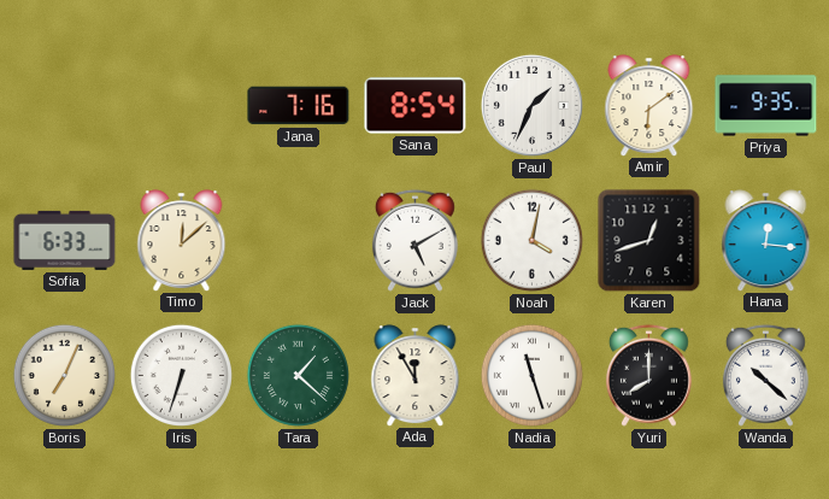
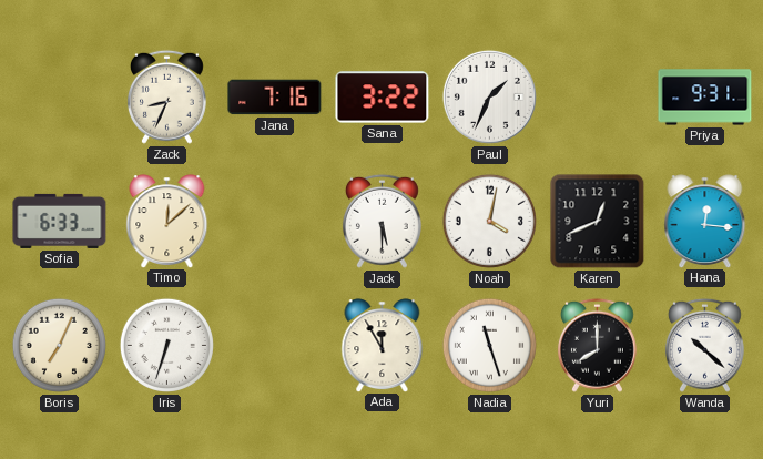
Zack: none -> 8:34 (166, 96)
Sana: 8:54 -> 3:22 (383, 98)
Amir: 6:09 -> none (649, 105)
Priya: 9:35 -> 9:31 (705, 98)
Jack: 5:10 -> 5:30 (381, 221)
Karen: 12:42 -> 12:41 (598, 222)
Tara: 1:22 -> none (298, 375)
